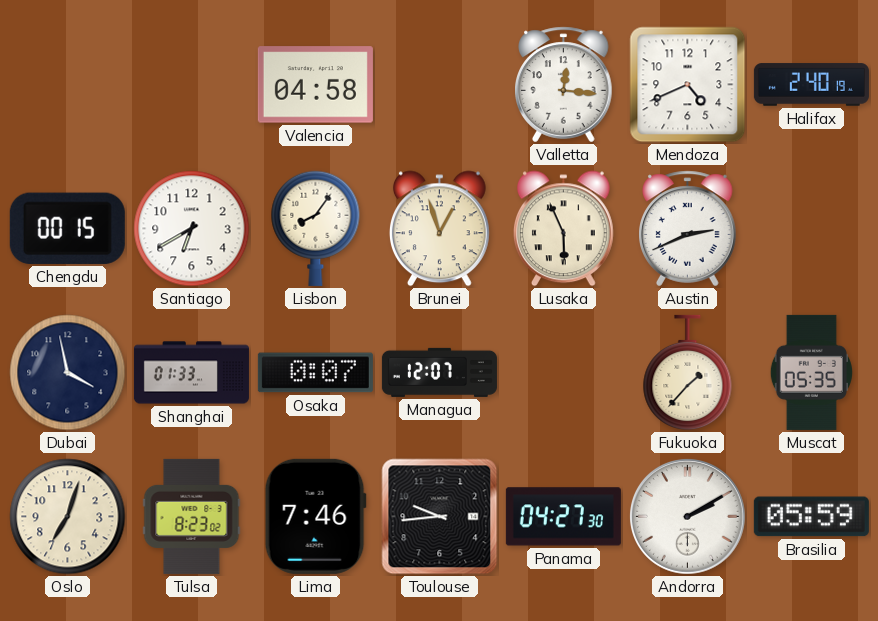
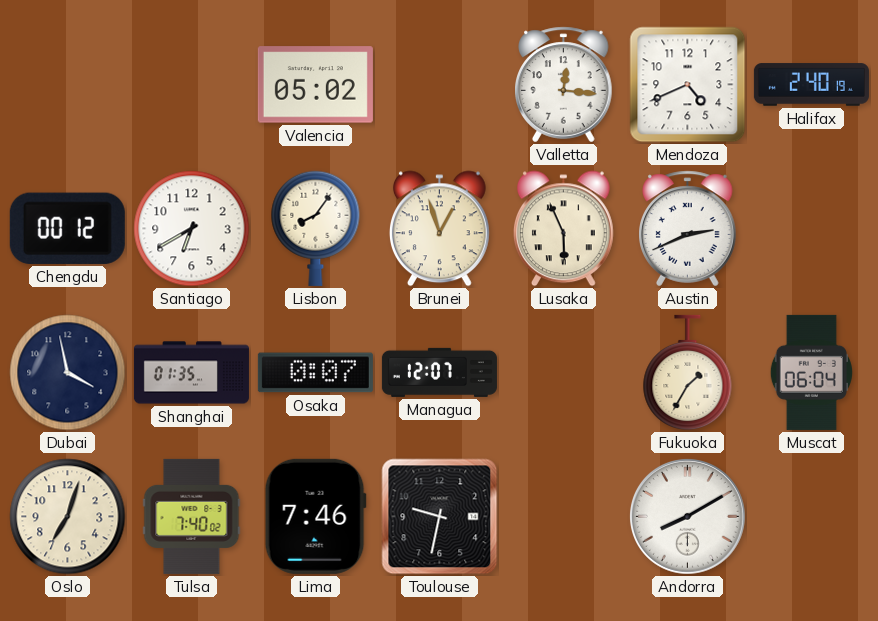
Valencia: 04:58 -> 05:02 (315, 85)
Chengdu: 00:15 -> 00:12 (67, 228)
Shanghai: 01:33 -> 01:35 (191, 373)
Fukuoka: 1:37 -> 1:35 (688, 373)
Muscat: 05:35 -> 06:04 (811, 372)
Tulsa: 8:23 -> 7:40 (192, 516)
Toulouse: 9:44 -> 9:32 (440, 517)
Panama: 04:27 -> none (563, 517)
Andorra: 2:10 -> 8:10 (687, 516)
Brasilia: 05:59 -> none (811, 517)
